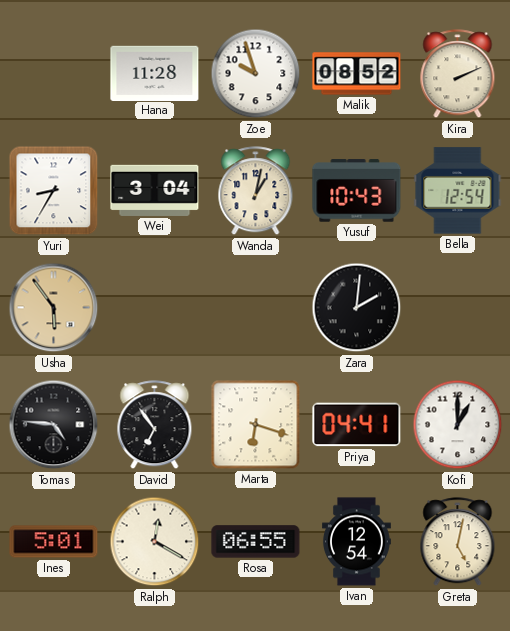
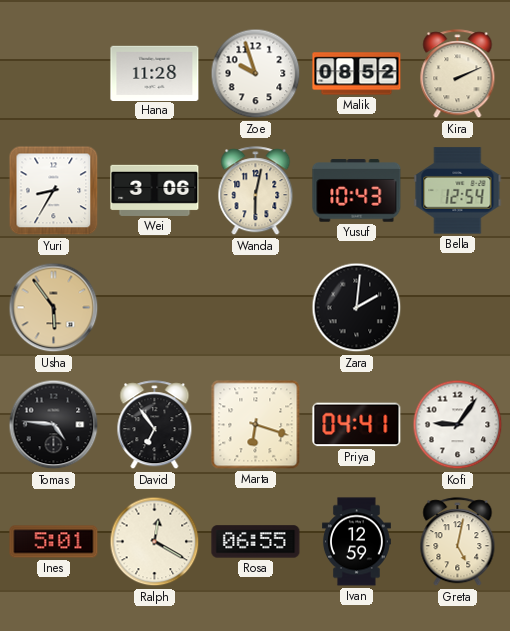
Wei: 3:04 -> 3:06 (155, 190)
Wanda: 1:02 -> 6:02 (256, 191)
Kofi: 1:00 -> 9:06 (458, 425)
Ivan: 12:54 -> 12:59 (357, 542)
